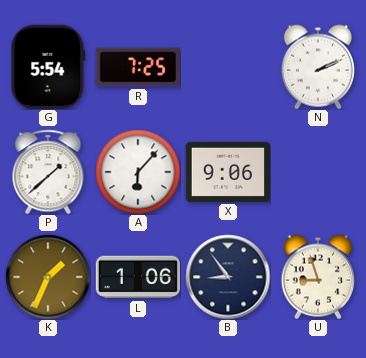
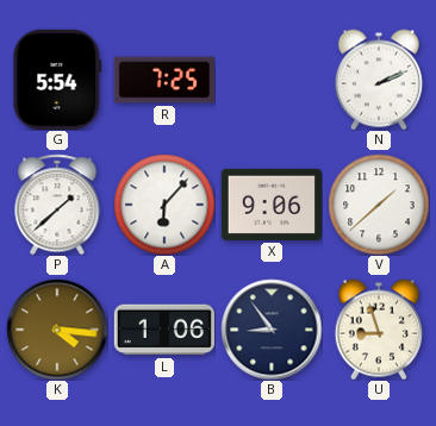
V: none -> 1:38 (379, 205)
K: 1:34 -> 4:16 (57, 330)
